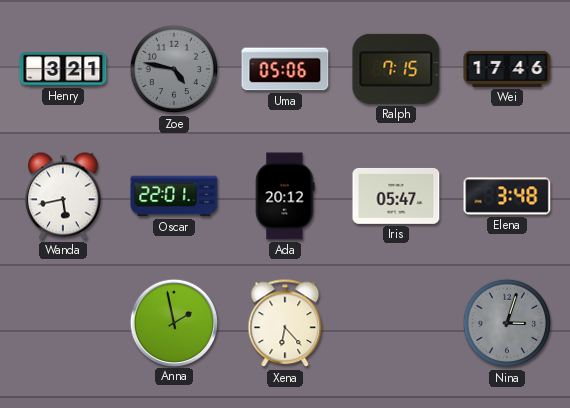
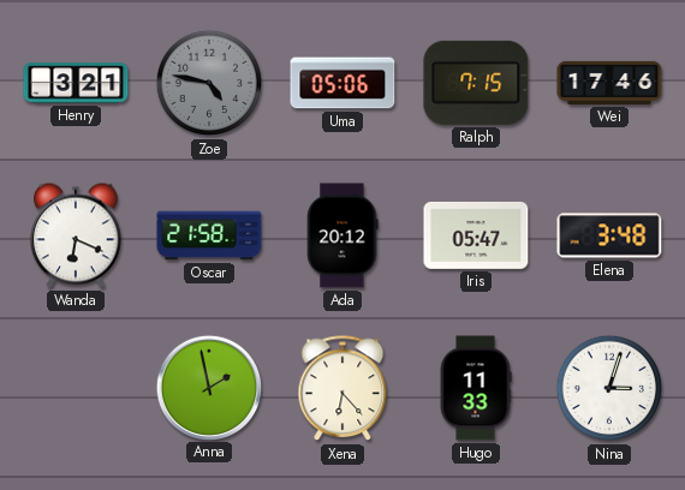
Wanda: 5:43 -> 6:19 (77, 235)
Oscar: 22:01 -> 21:58 (209, 235)
Hugo: none -> 11:33 (476, 388)
Nina dial: grey -> white (609, 388)
